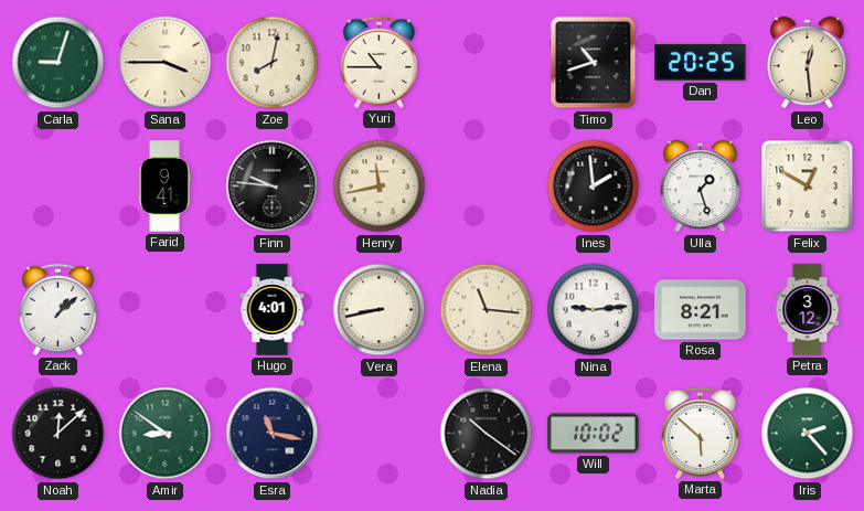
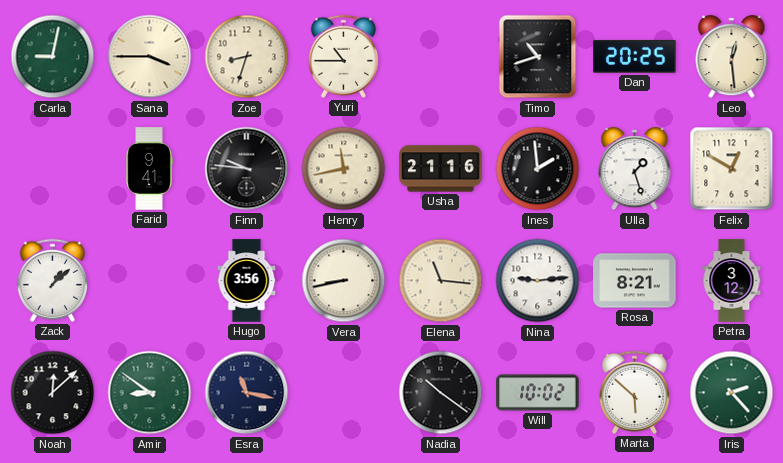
Carla: 9:03 -> 9:02 (53, 57)
Zoe: 8:02 -> 8:33 (247, 57)
Usha: none -> 21:16 (441, 169)
Hugo: 4:01 -> 3:56 (247, 281)
